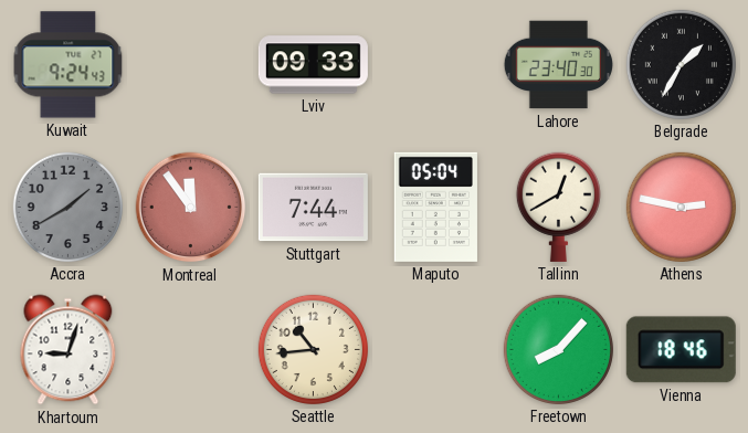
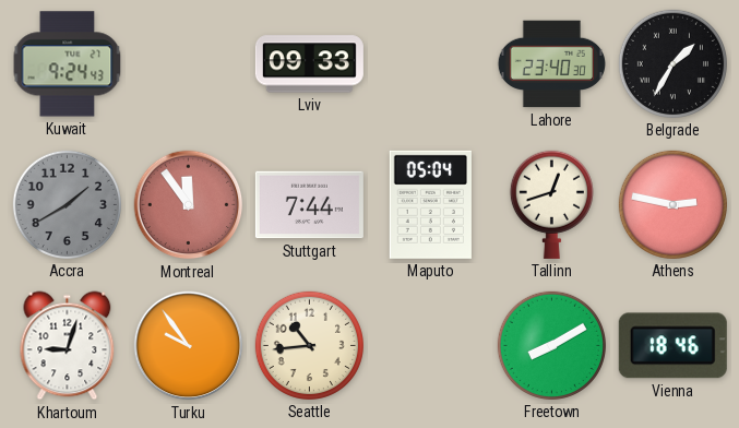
Tallinn: 12:40 -> 12:42 (551, 204)
Turku: none -> 9:54 (189, 346)
Freetown: 8:07 -> 8:10 (551, 345)
